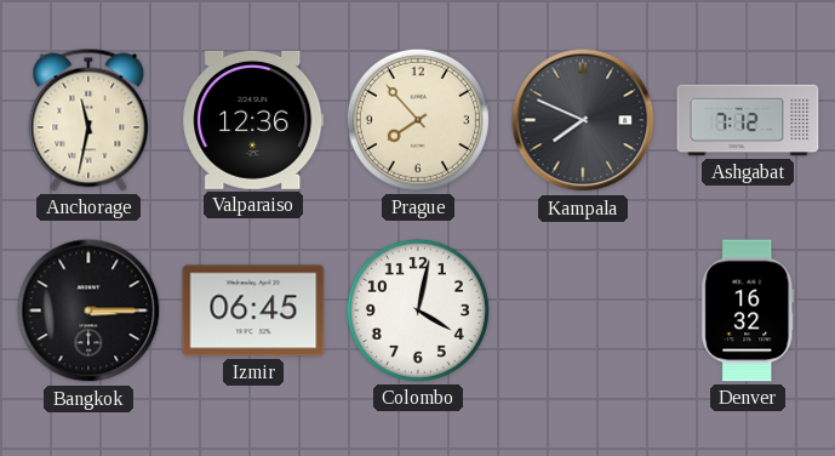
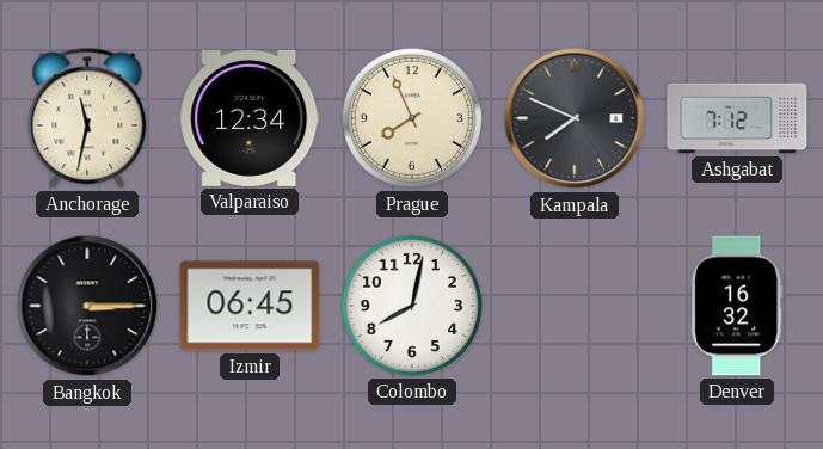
Valparaiso: 12:36 -> 12:34 (250, 118)
Prague: 7:53 -> 7:56 (412, 118)
Colombo: 4:02 -> 8:02 (412, 306)
